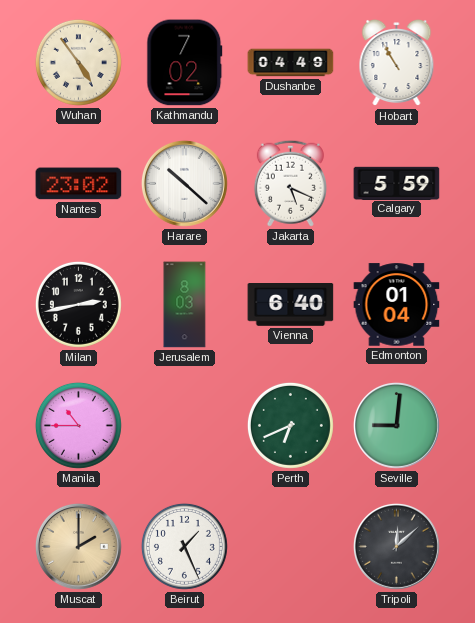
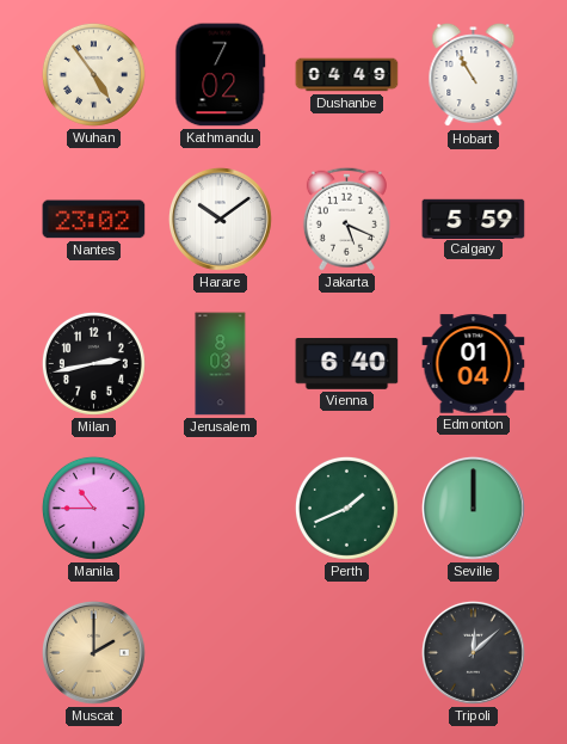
Harare: 10:22 -> 10:09 (220, 219)
Perth: 6:41 -> 1:41 (346, 508)
Seville: 9:01 -> 12:00 (473, 508)
Beirut: 1:26 -> none (184, 546)
